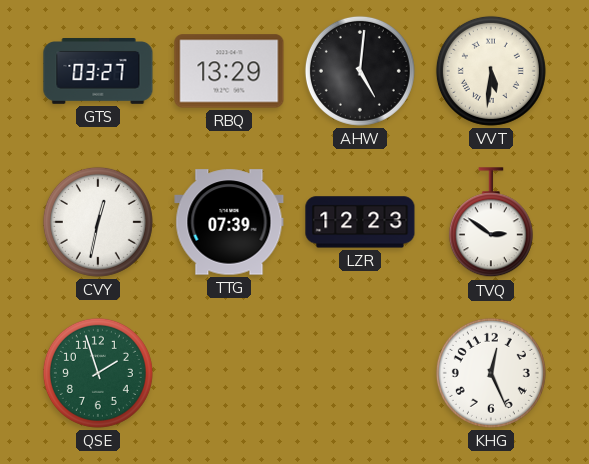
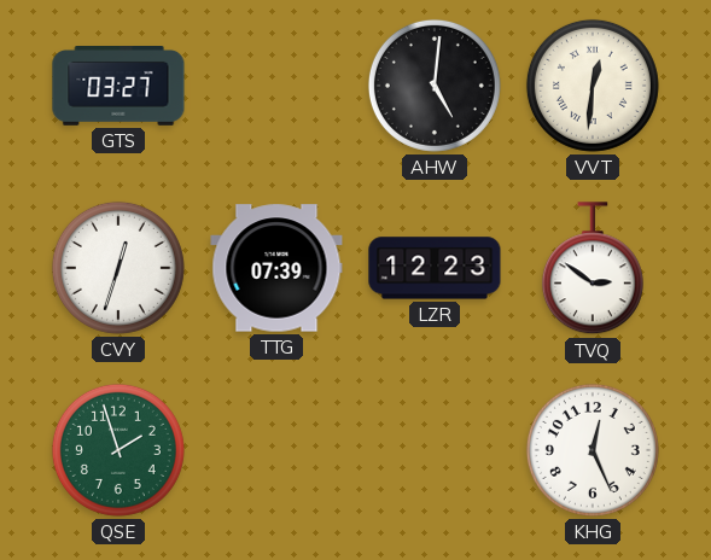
RBQ: 13:29 -> none (229, 71)
VVT: 5:31 -> 12:31 (593, 86)
CVY: 12:32 -> 12:33 (118, 268)
